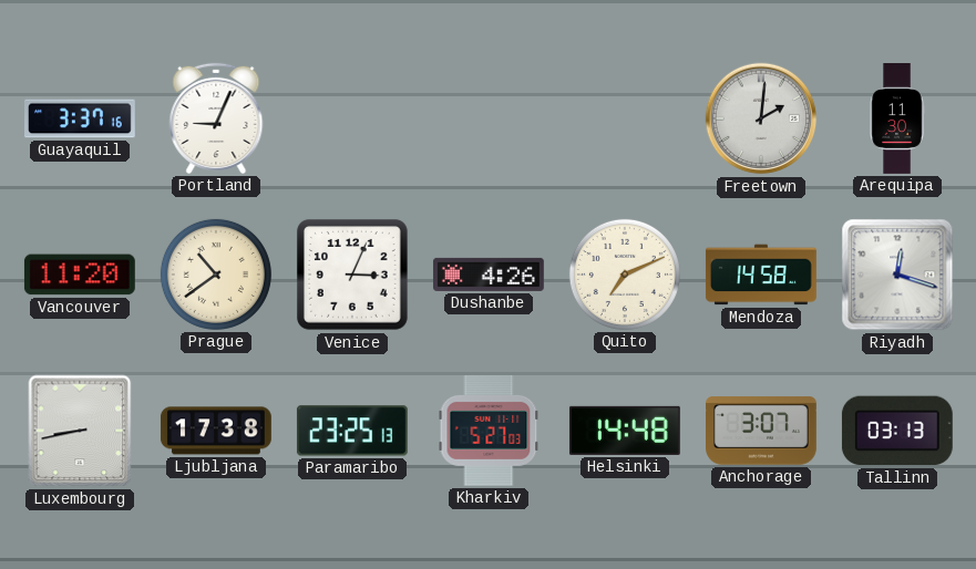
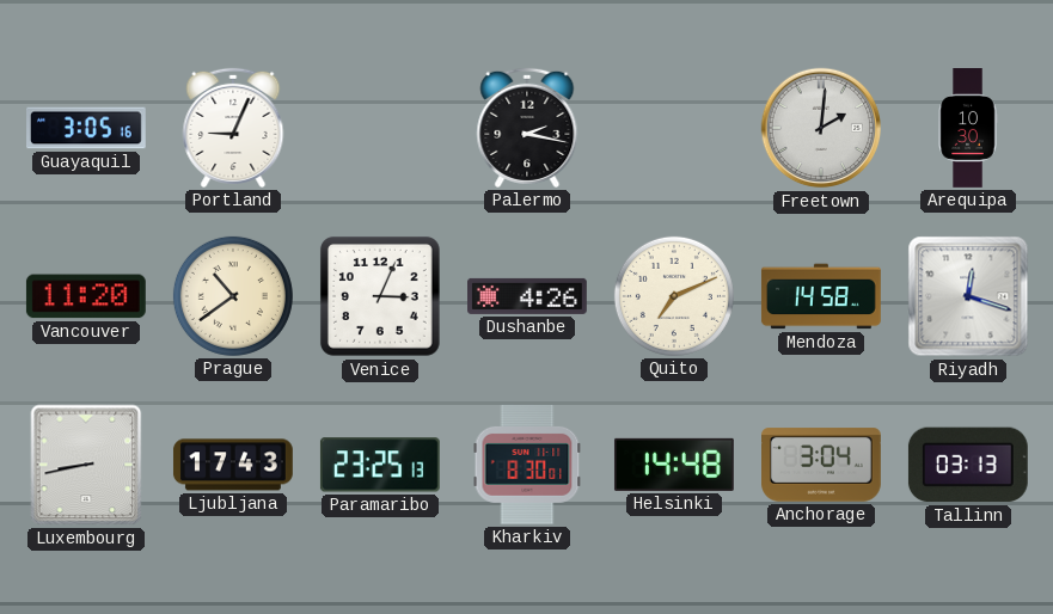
Guayaquil: 3:37 -> 3:05 (87, 128)
Palermo: none -> 2:17 (527, 128)
Arequipa: 11:30 -> 10:30 (968, 129)
Ljubljana: 17:38 -> 17:43 (233, 465)
Kharkiv: 5:27 -> 8:30 (527, 465)
Anchorage: 3:07 -> 3:04 (822, 465)
